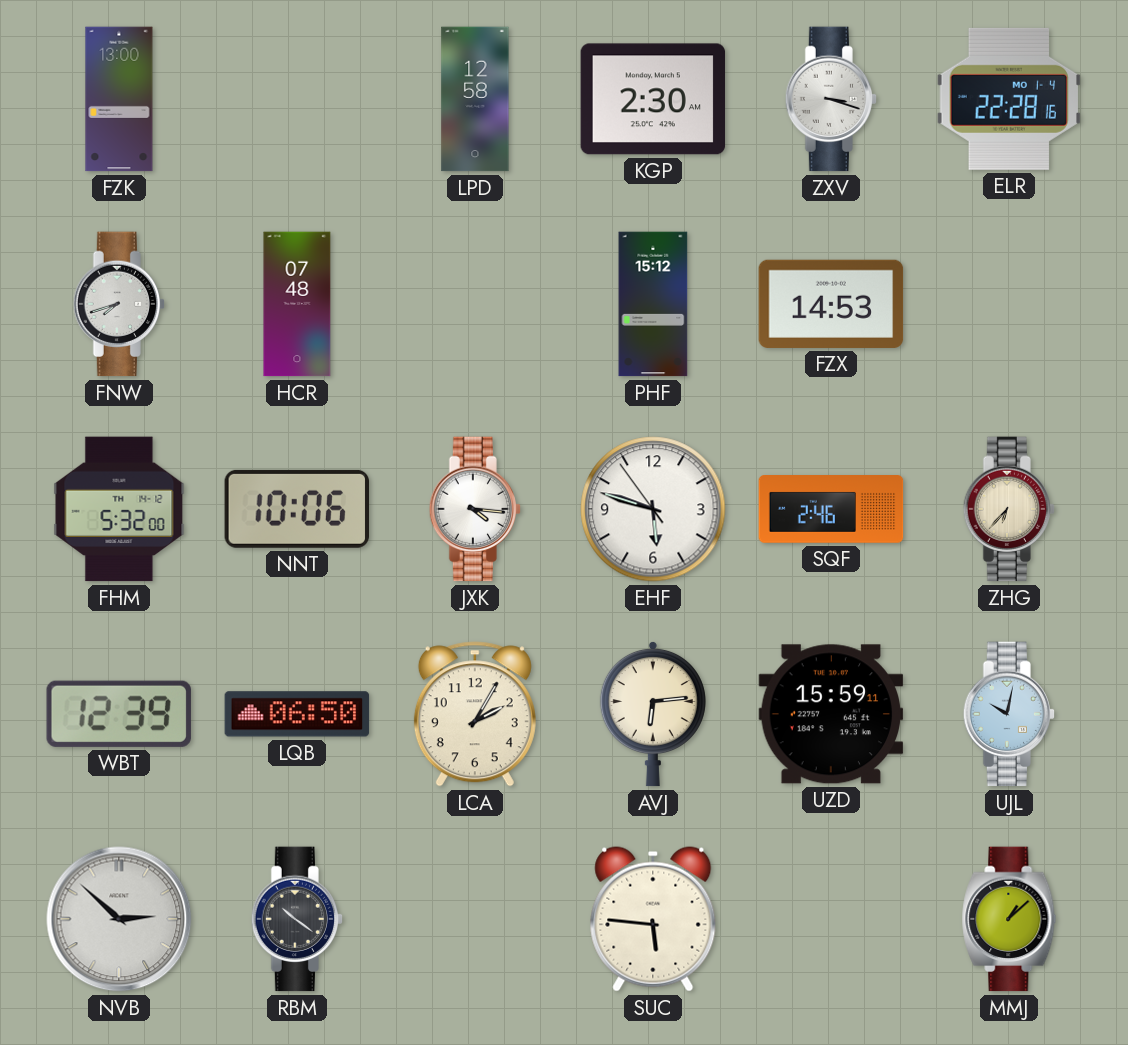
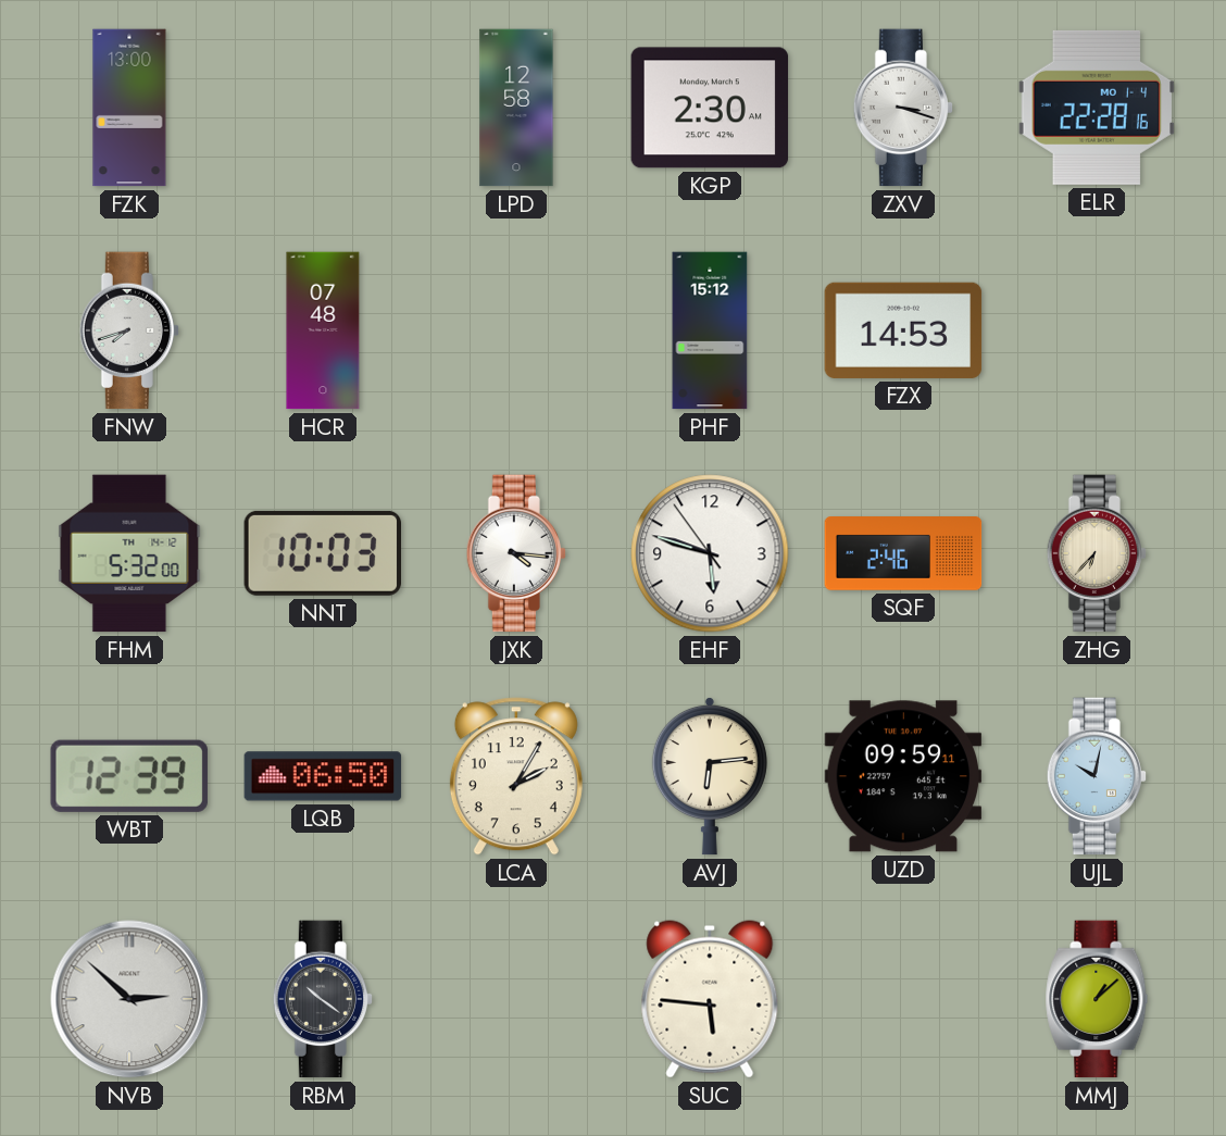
NNT: 10:06 -> 10:03 (322, 553)
UZD: 15:59 -> 09:59 (903, 776)
